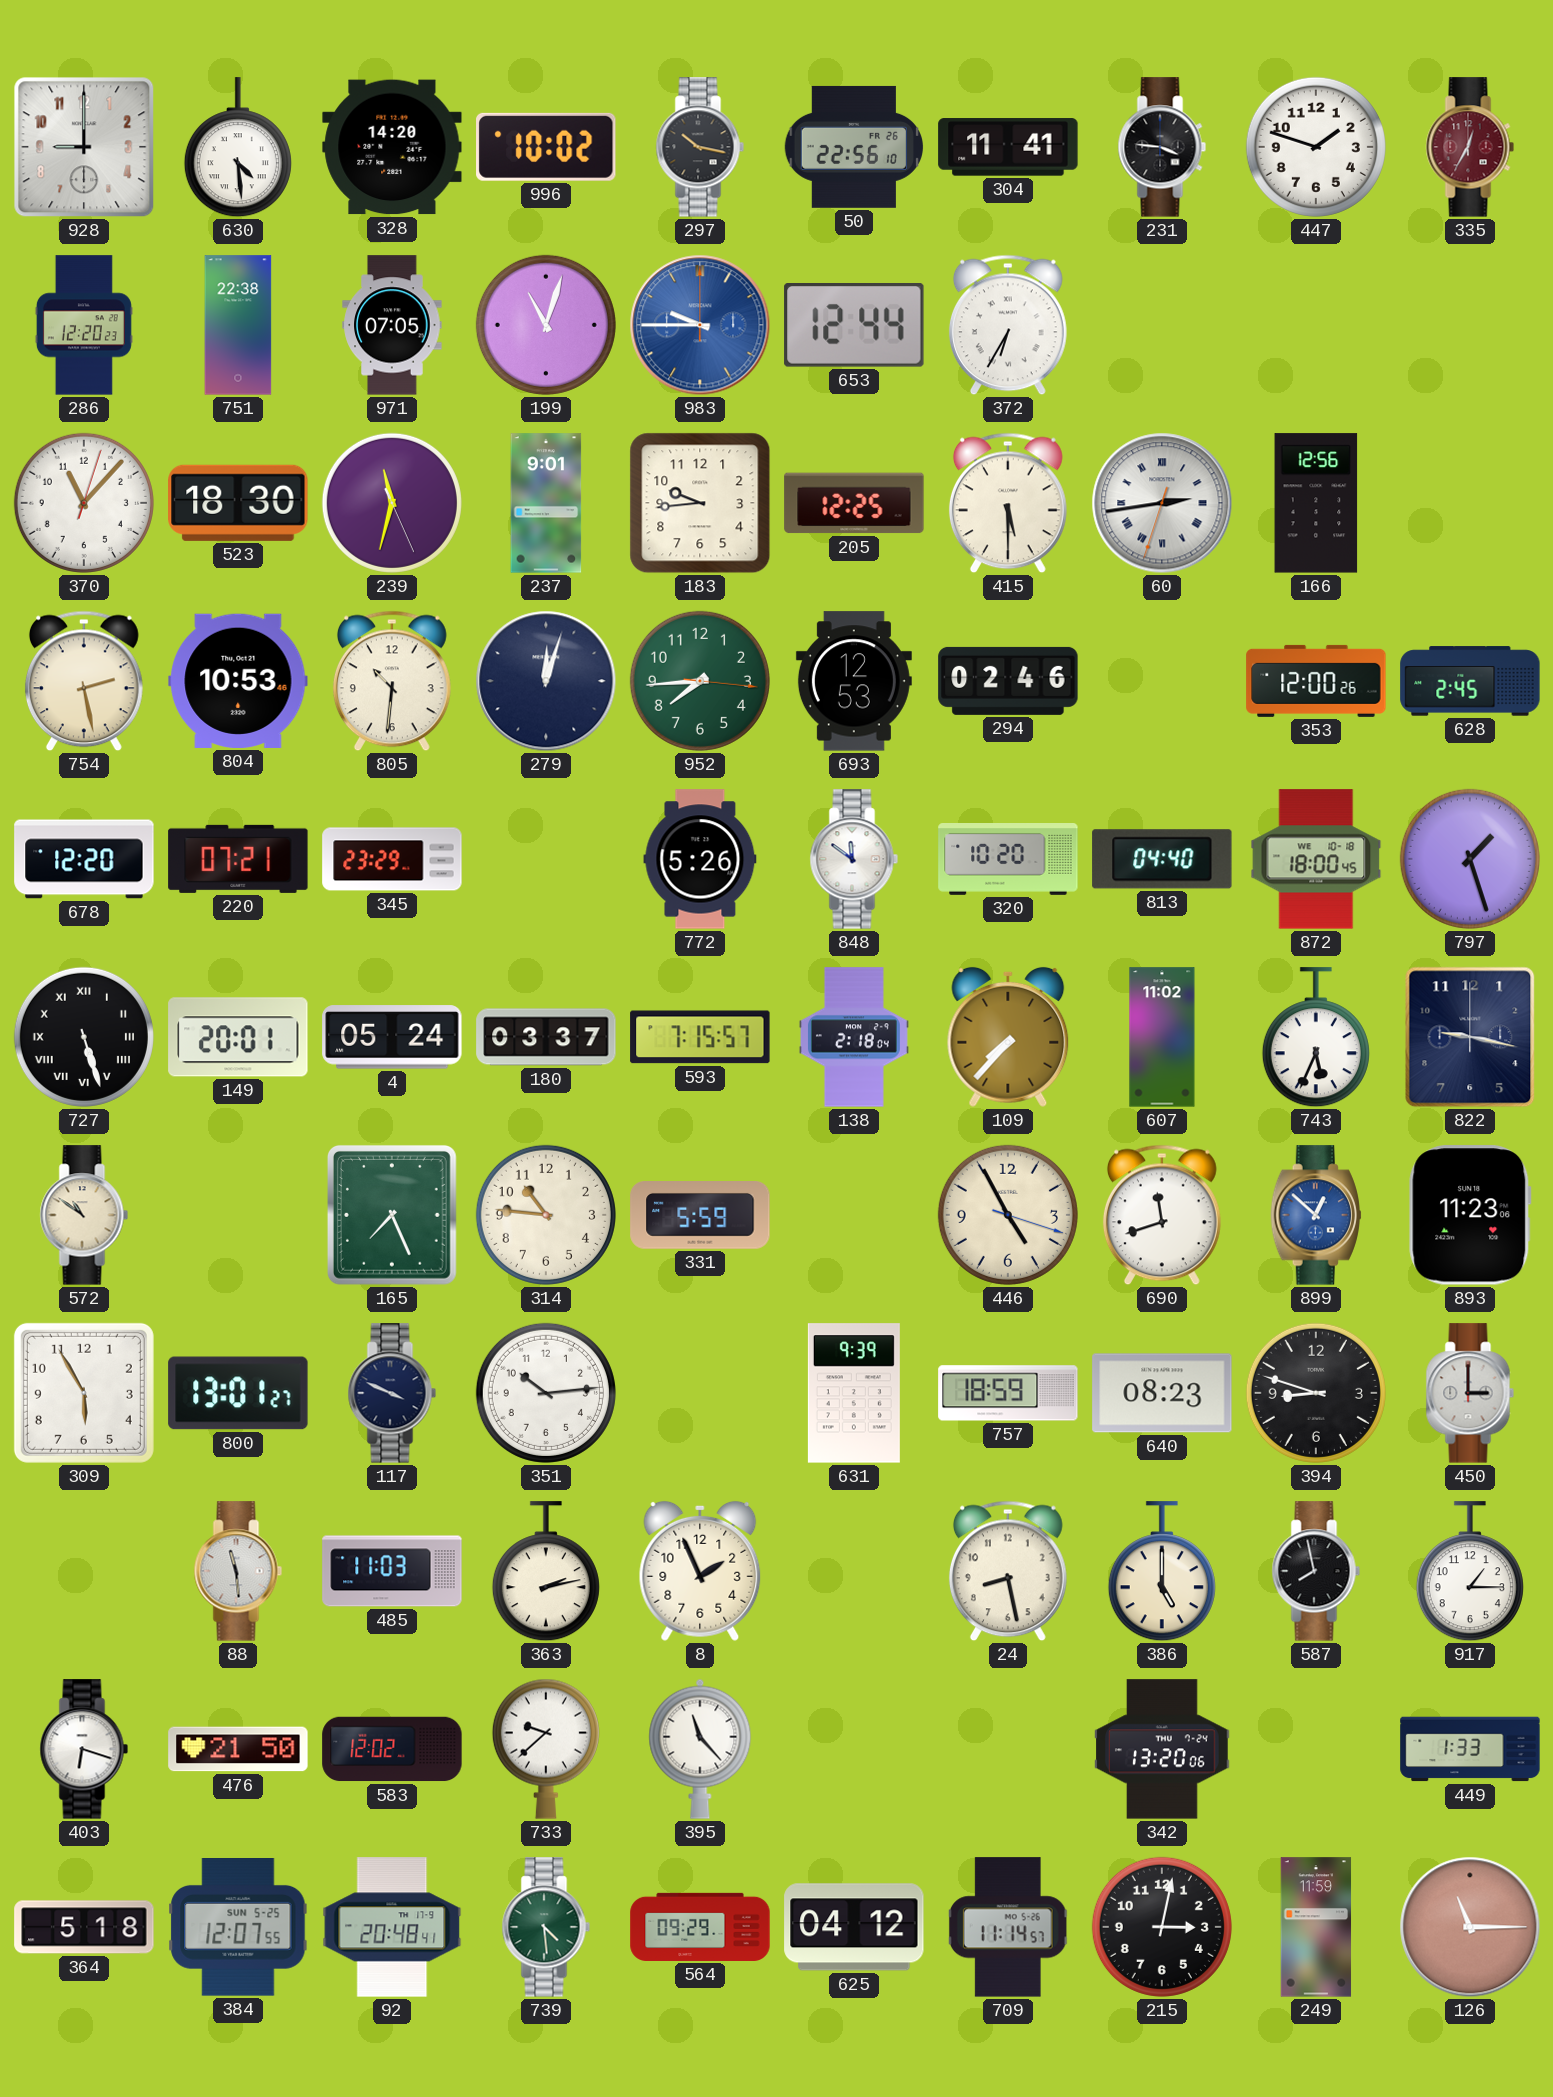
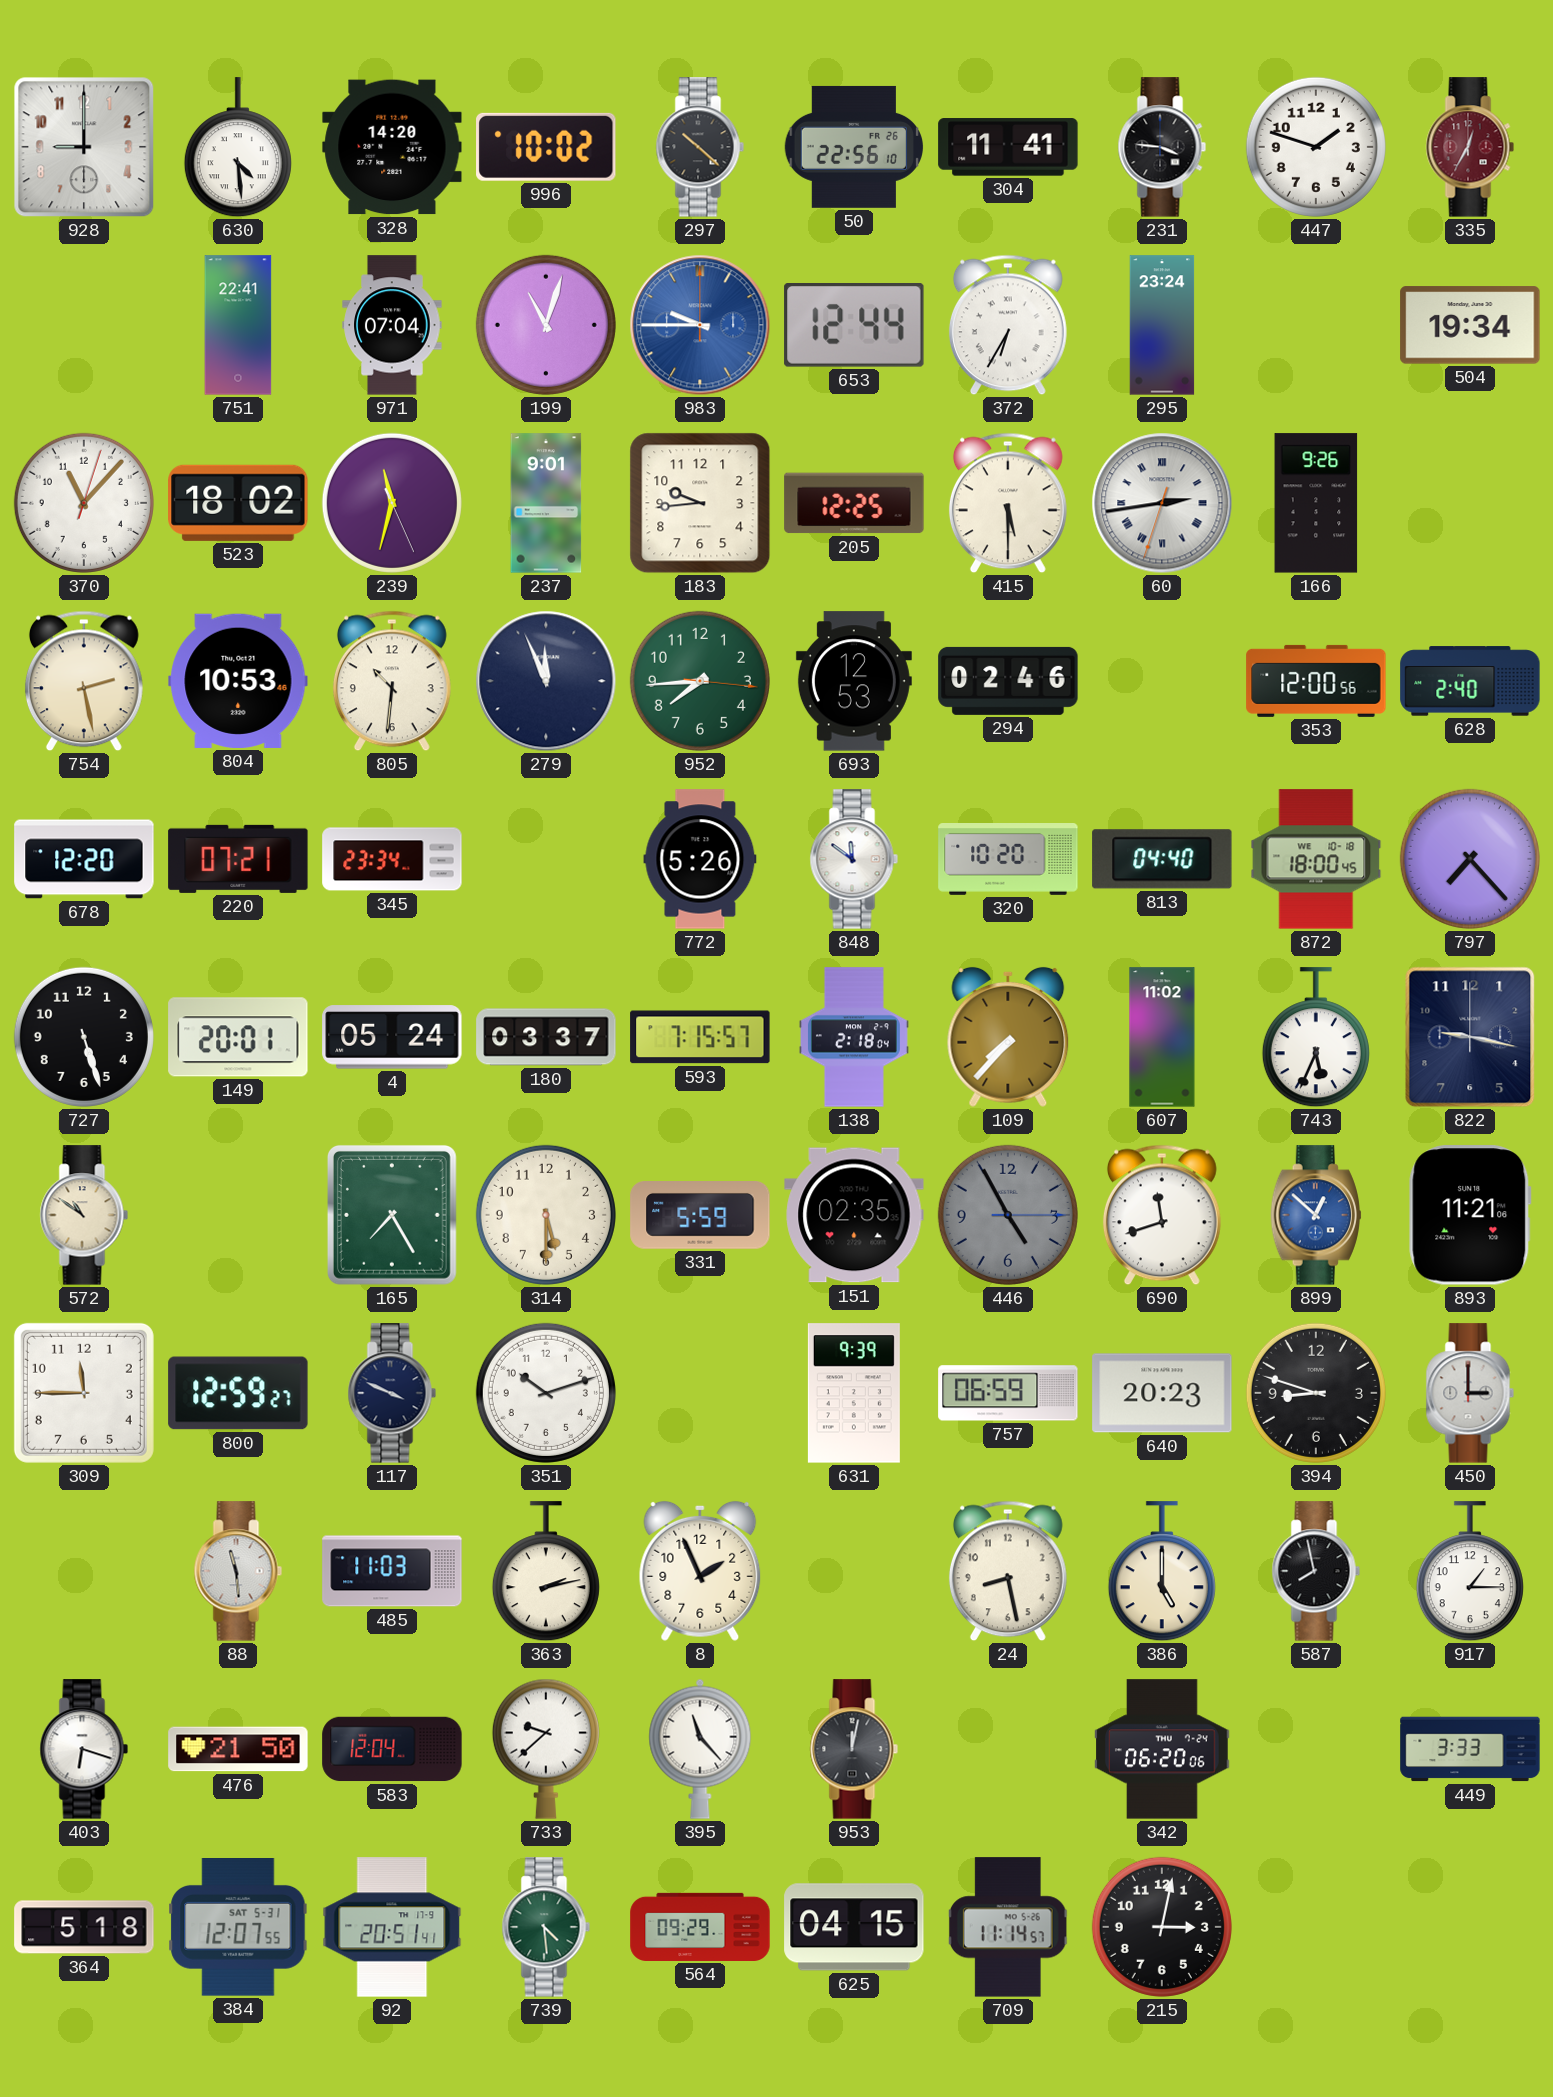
297: 10:17 -> 10:22 (700, 147)
286: 12:20 -> none (84, 325)
751: 22:38 -> 22:41 (238, 325)
971: 07:05 -> 07:04 (392, 325)
295: none -> 23:24 (1162, 325)
504: none -> 19:34 (1470, 325)
523: 18:30 -> 18:02 (238, 503)
166: 12:56 -> 9:26 (1316, 503)
279: 12:03 -> 11:56 (546, 681)
353: 12:00:26 -> 12:00:56 (1316, 681)
628: 2:45 -> 2:40 (1470, 681)
345: 23:29 -> 23:34 (392, 859)
797: 1:27 -> 7:23 (1470, 859)
727 numerals: Roman -> Arabic (84, 1037)
165: 7:26 -> 7:25 (392, 1215)
314: 10:46 -> 5:30 (546, 1215)
151: none -> 02:35 (854, 1215)
446: 4:55:18 -> 4:55:15 (1008, 1215)
446 dial: cream -> grey (1008, 1215)
893: 11:23 -> 11:21 (1470, 1215)
309: 5:55 -> 11:45 (84, 1393)
800: 13:01 -> 12:59 (238, 1393)
351: 10:14 -> 10:12 (546, 1393)
757: 18:59 -> 06:59 (1008, 1393)
640: 08:23 -> 20:23 (1162, 1393)
583: 12:02 -> 12:04 (392, 1749)
953: none -> 12:02 (854, 1749)
342: 13:20 -> 06:20 (1162, 1749)
449: 1:33 -> 3:33 (1470, 1749)
384 date: SUN 5-25 -> SAT 5-31 (238, 1928)
92: 20:48 -> 20:51 (392, 1927)
625: 04:12 -> 04:15 (854, 1927)
249: 11:59 -> none (1316, 1927)
126: 11:15 -> none (1470, 1927)
